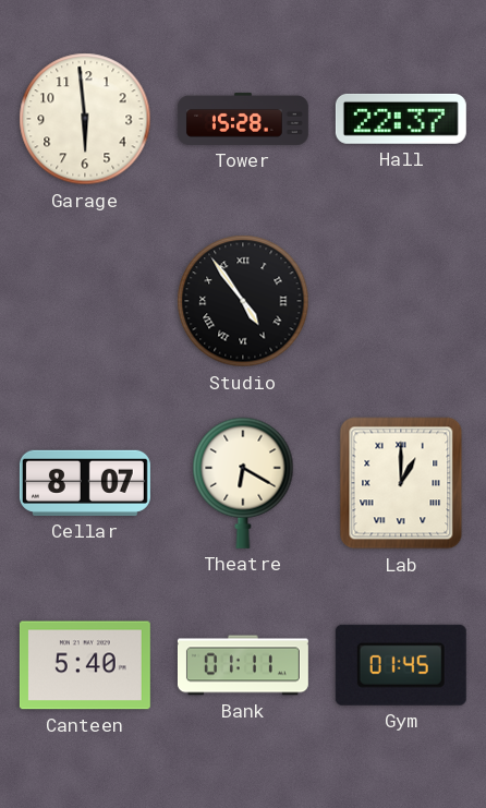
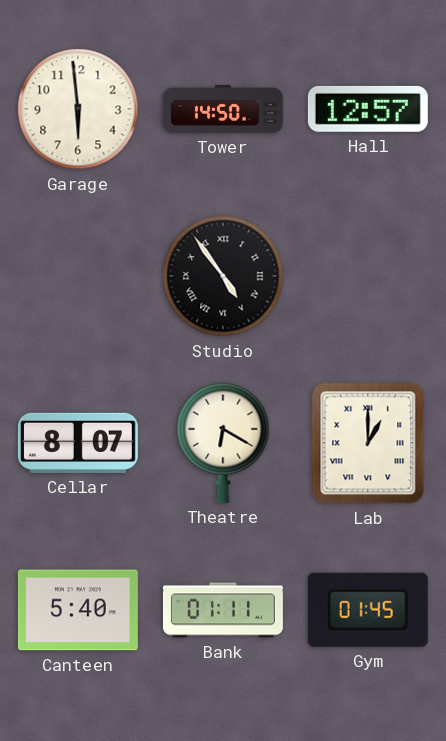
Tower: 15:28 -> 14:50 (223, 109)
Hall: 22:37 -> 12:57 (368, 109)
